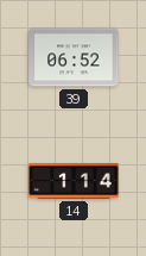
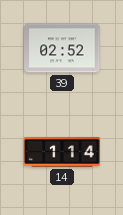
39: 06:52 -> 02:52 (62, 48)
